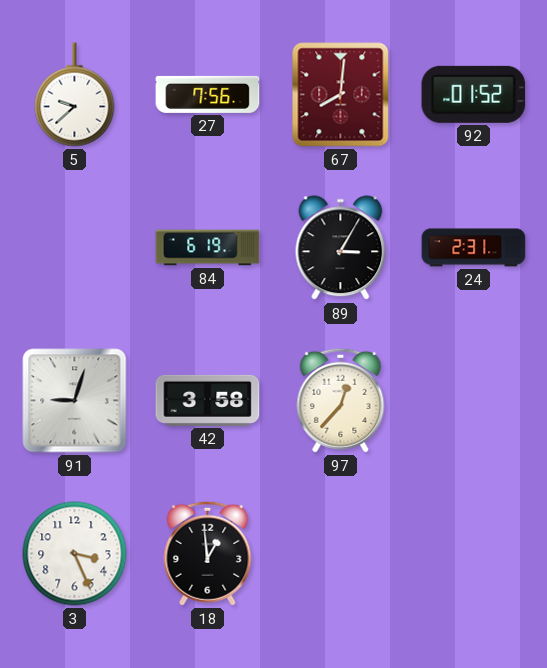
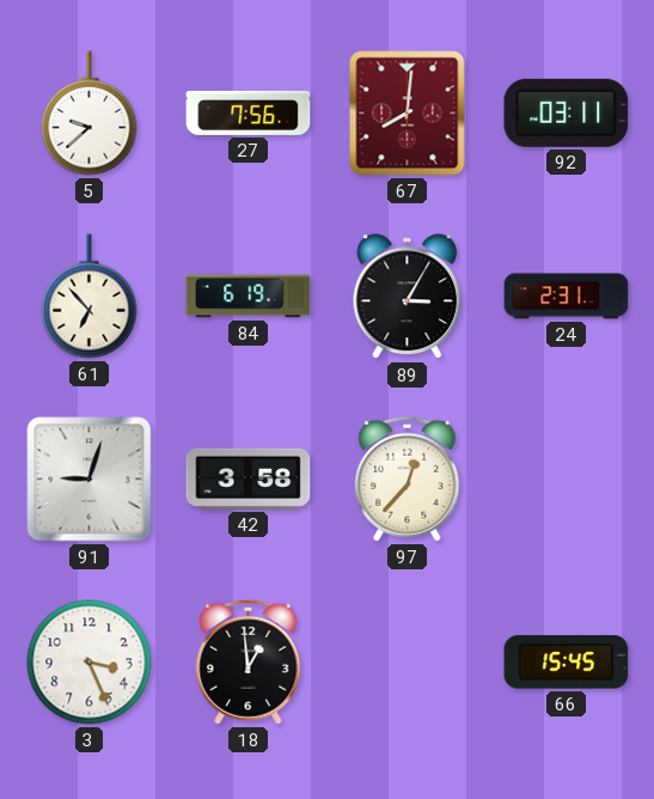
92: 01:52 -> 03:11 (567, 112)
61: none -> 6:53 (90, 297)
66: none -> 15:45 (567, 663)
